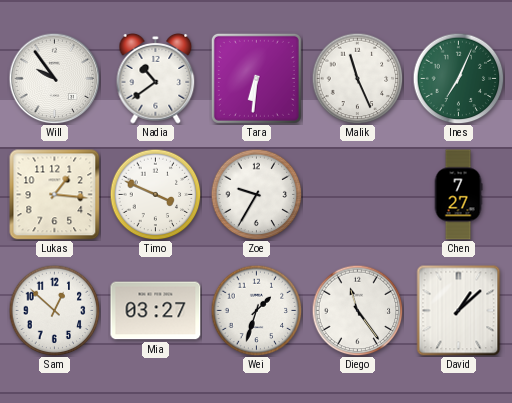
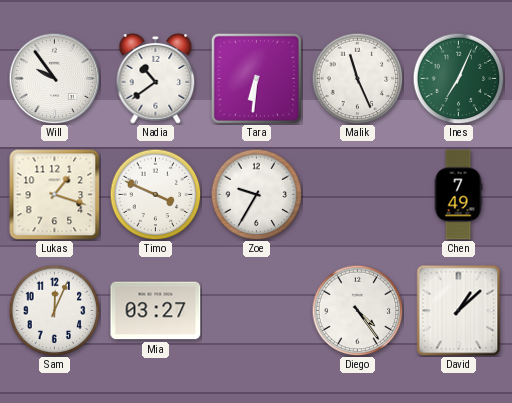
Lukas: 1:16 -> 1:18 (55, 195)
Chen: 7:27 -> 7:49 (458, 195)
Sam: 12:52 -> 12:04 (54, 310)
Wei: 1:33 -> none (256, 310)
Diego: 11:24 -> 4:24 (357, 310)
